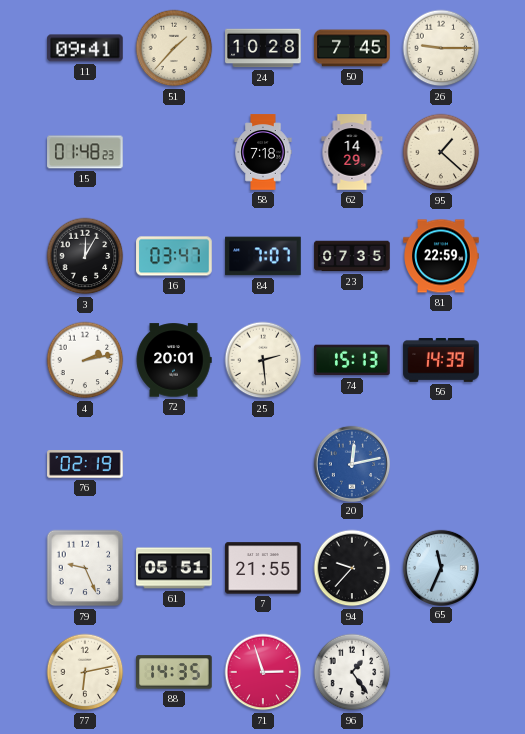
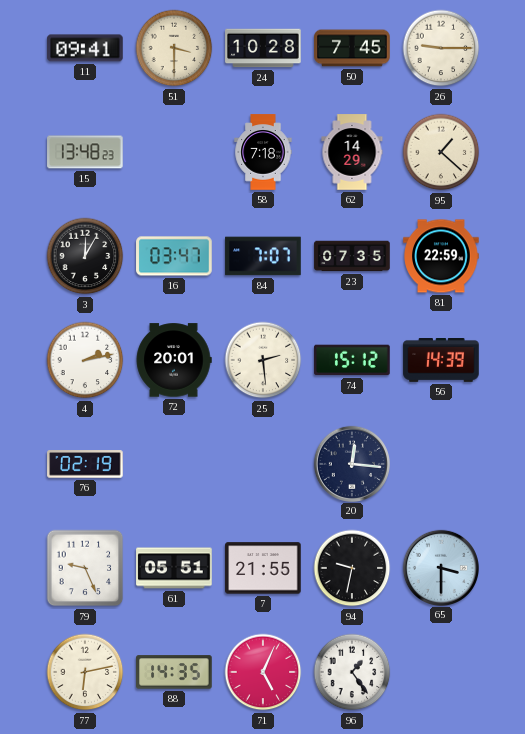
51: 1:37 -> 3:30 (174, 48)
15: 01:48 -> 13:48 (85, 152)
74: 15:13 -> 15:12 (352, 360)
20: 12:13 -> 12:16 (351, 463)
20 dial: blue -> navy (351, 463)
94: 9:37 -> 9:32 (352, 568)
65: 11:34 -> 3:30 (440, 567)
71: 2:57 -> 5:04 (263, 672)
